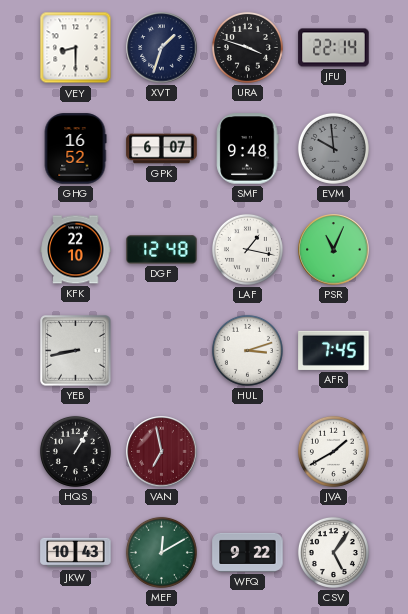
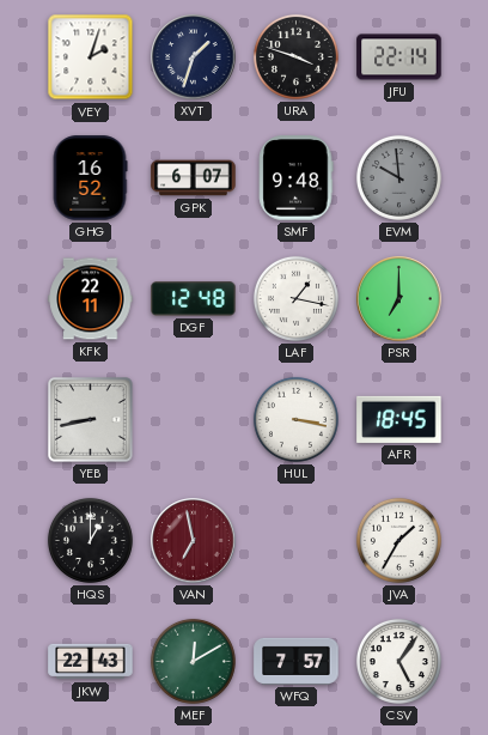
VEY: 8:30 -> 2:03 (91, 57)
KFK: 22:10 -> 22:11 (91, 299)
PSR: 11:04 -> 7:00 (399, 299)
HUL: 3:12 -> 3:17 (295, 419)
AFR: 7:45 -> 18:45 (399, 419)
HQS: 1:05 -> 1:00 (90, 540)
JVA: 1:40 -> 1:35 (398, 540)
JKW: 10:43 -> 22:43 (91, 662)
WFQ: 9:22 -> 7:57 (297, 661)
